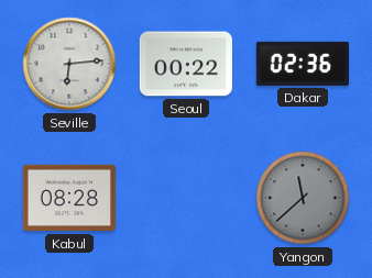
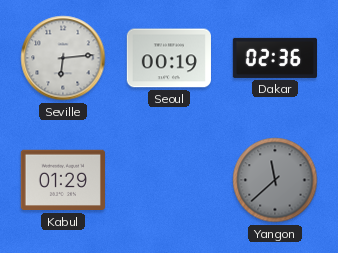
Seoul: 00:22 -> 00:19 (169, 58)
Kabul: 08:28 -> 01:29 (63, 180)
